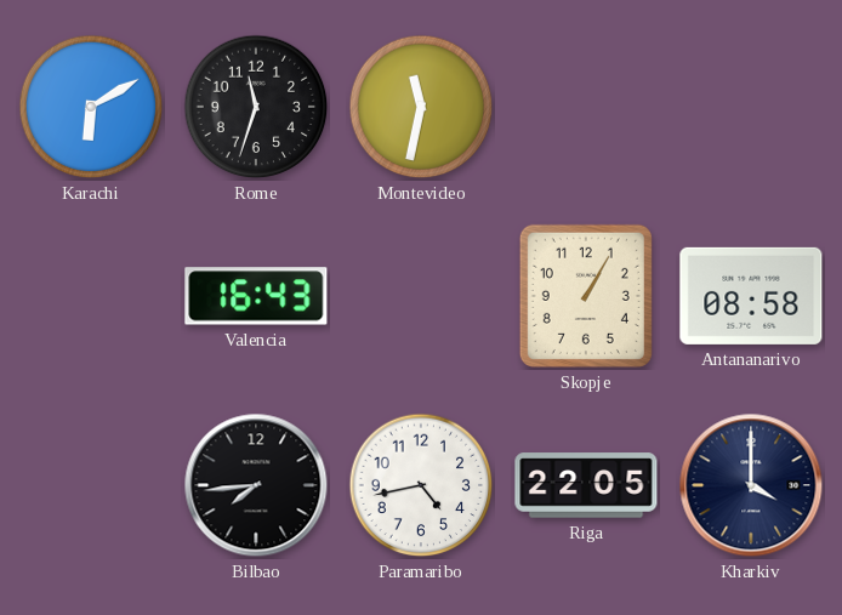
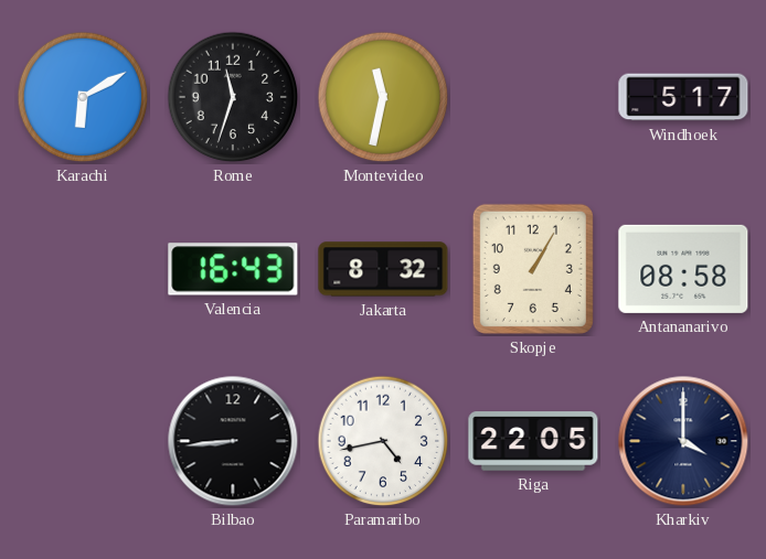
Windhoek: none -> 5:17 (683, 97)
Jakarta: none -> 8:32 (383, 269)
Bilbao: 7:44 -> 8:44 (233, 441)
